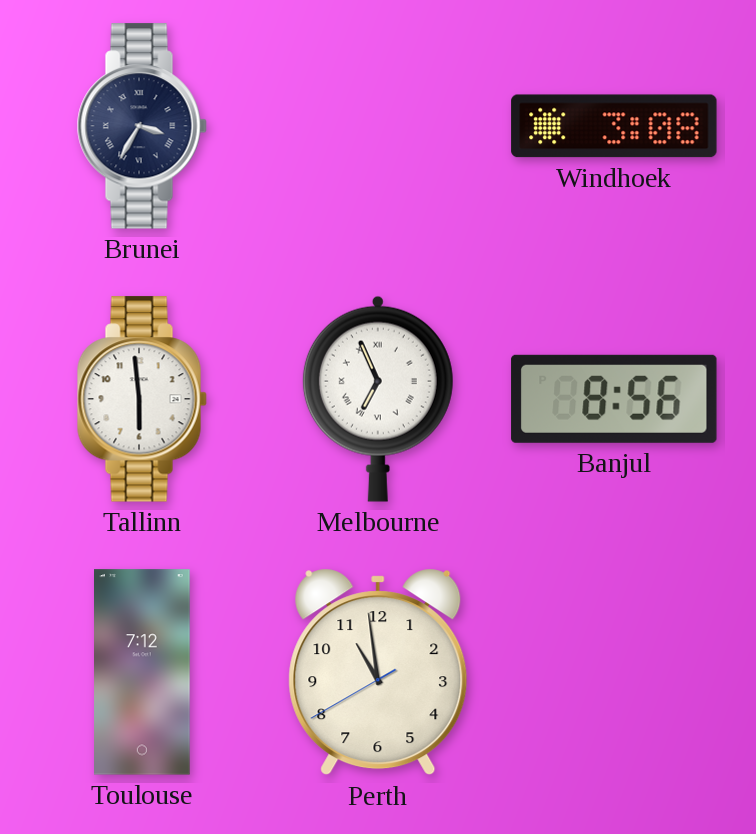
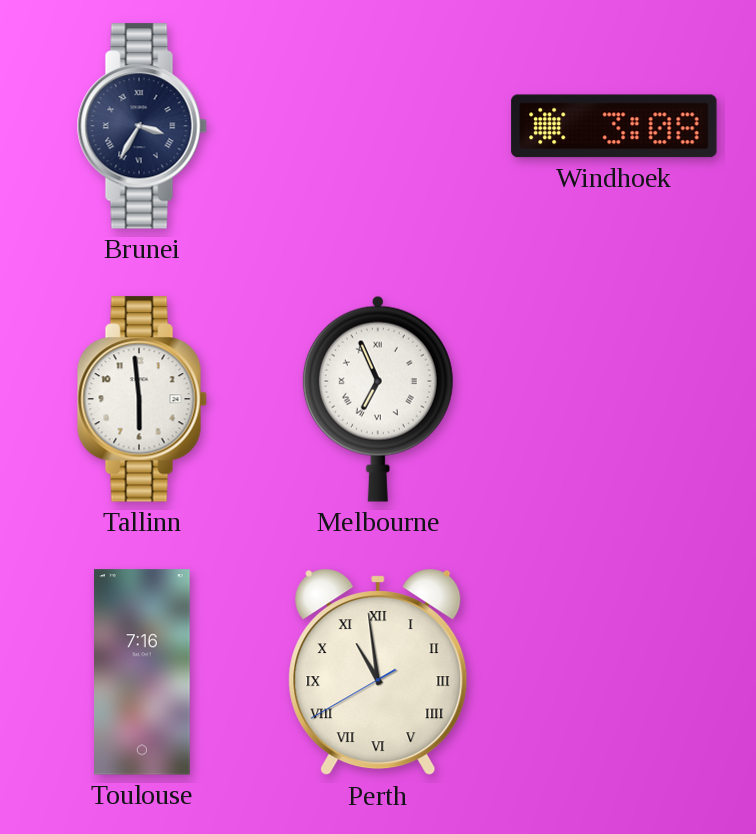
Banjul: 8:56 -> none (614, 399)
Toulouse: 7:12 -> 7:16 (143, 672)
Perth numerals: Arabic -> Roman (378, 672)
